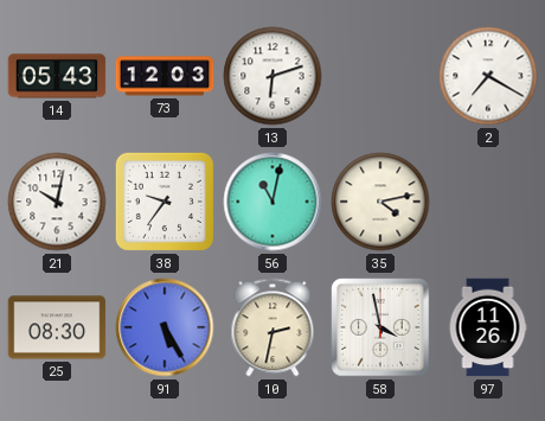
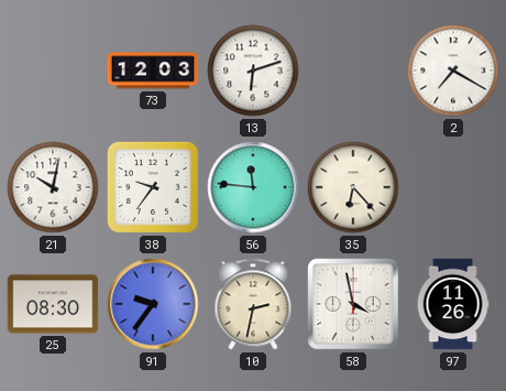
14: 05:43 -> none (57, 76)
56: 11:02 -> 11:46 (253, 187)
35: 4:13 -> 6:23 (353, 187)
91: 5:25 -> 9:36 (153, 304)
